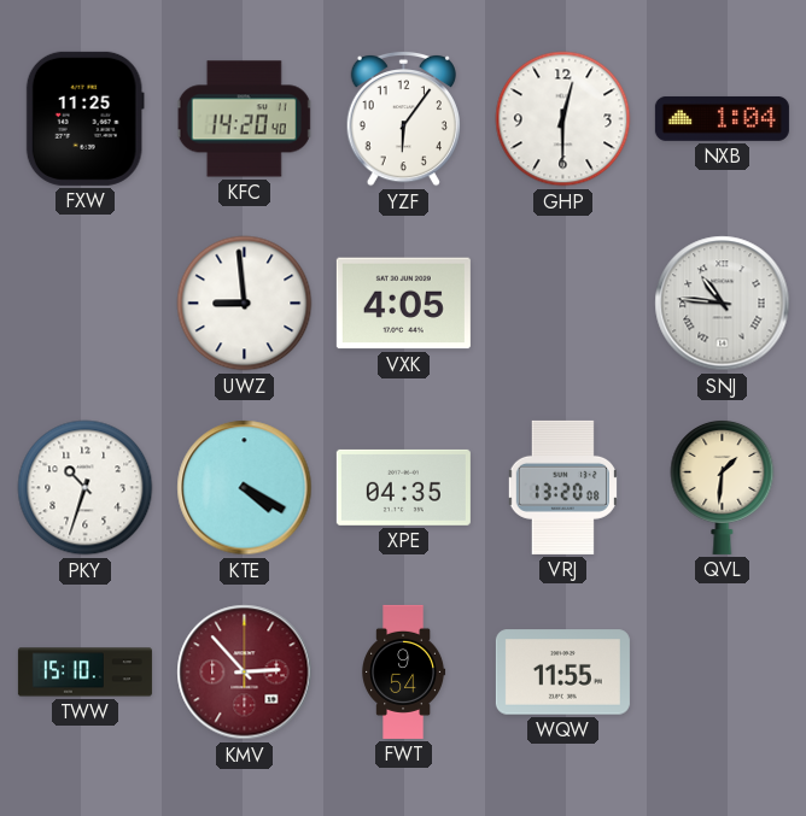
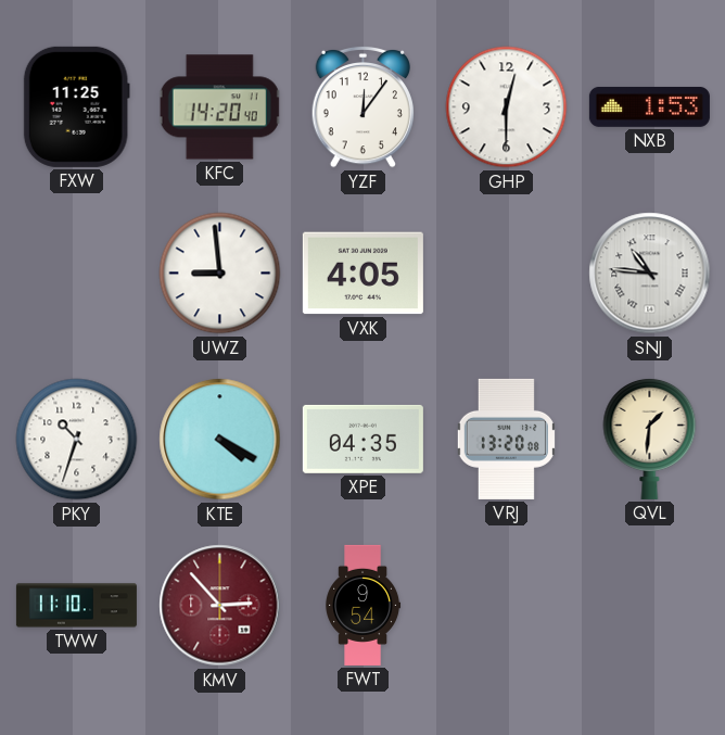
YZF: 6:06 -> 12:06 (362, 106)
NXB: 1:04 -> 1:53 (649, 106)
TWW: 15:10 -> 11:10 (76, 606)
WQW: 11:55 -> none (562, 673)
